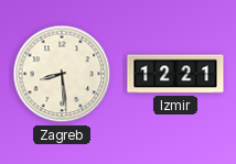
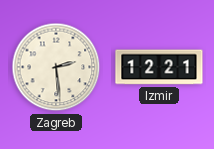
Zagreb: 8:29 -> 2:29 (56, 67)
